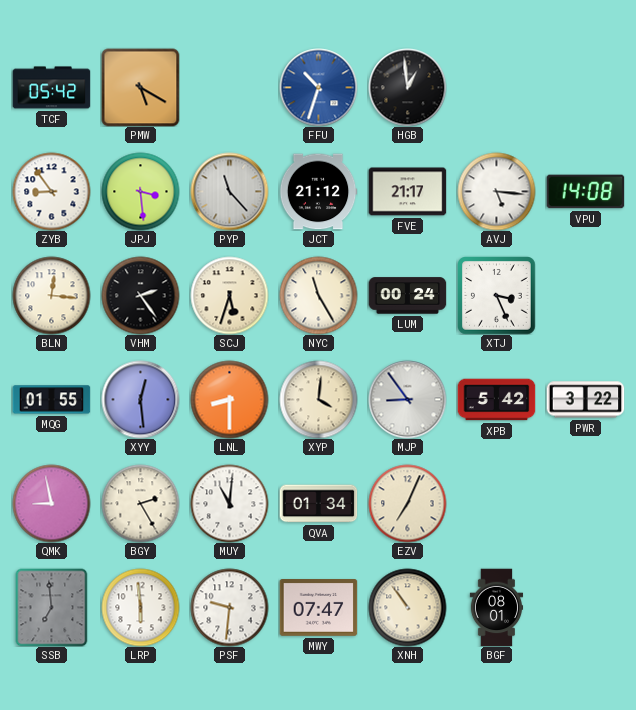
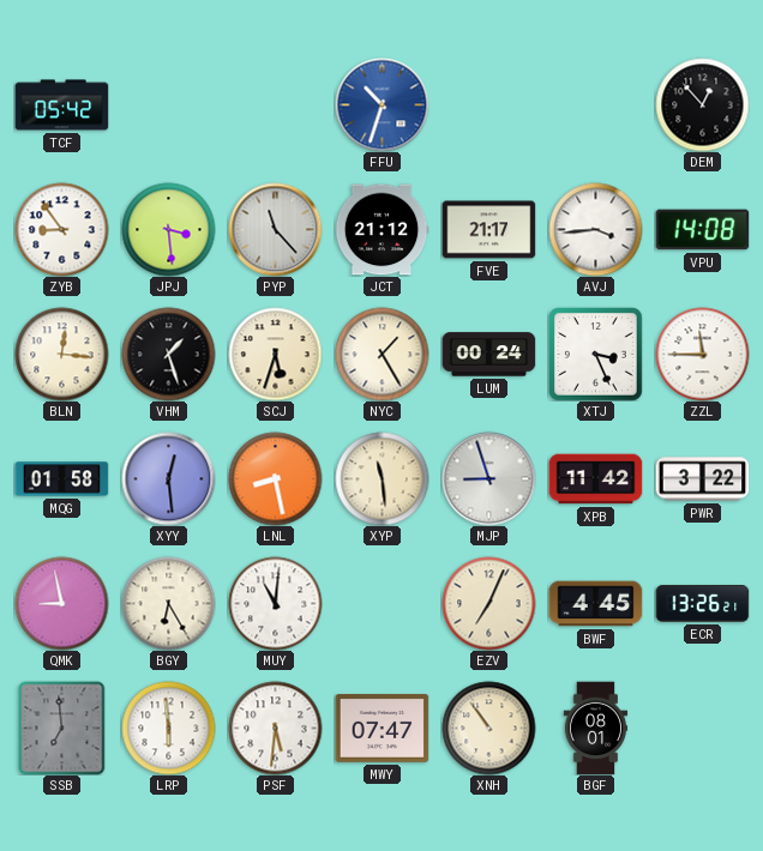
PMW: 5:20 -> none (140, 87)
HGB: 12:59 -> none (407, 87)
DEM: none -> 12:53 (702, 104)
AVJ: 5:16 -> 3:44 (595, 229)
VHM: 2:24 -> 1:27 (168, 354)
NYC: 11:25 -> 1:25 (381, 354)
ZZL: none -> 11:45 (702, 354)
MQG: 01:55 -> 01:58 (61, 479)
LNL: 8:30 -> 8:28 (275, 478)
XYP: 4:01 -> 11:29 (381, 478)
MJP: 8:54 -> 8:57 (488, 478)
XPB: 5:42 -> 11:42 (595, 479)
BGY: 2:25 -> 6:25 (168, 603)
QVA: 01:34 -> none (318, 504)
BWF: none -> 4:45 (595, 604)
ECR: none -> 13:26 (702, 604)
PSF: 9:31 -> 5:31 (275, 728)
